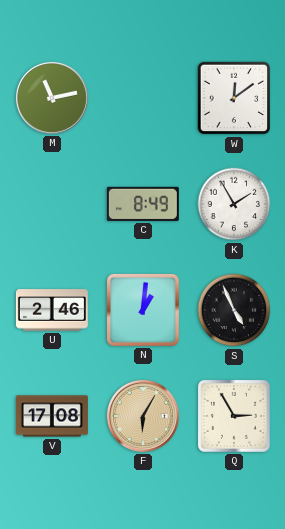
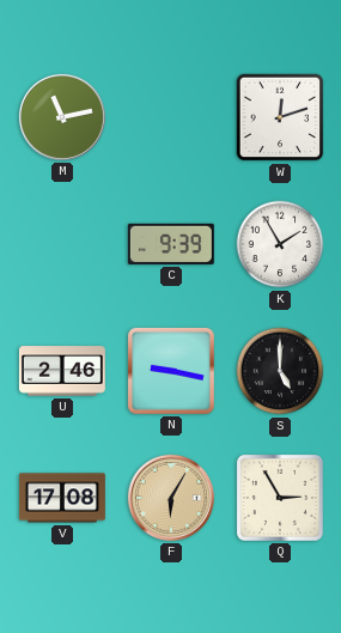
W: 12:09 -> 12:12 (280, 117)
C: 8:49 -> 9:39 (171, 244)
N: 1:01 -> 9:17 (171, 371)
S: 4:56 -> 5:00 (280, 371)
